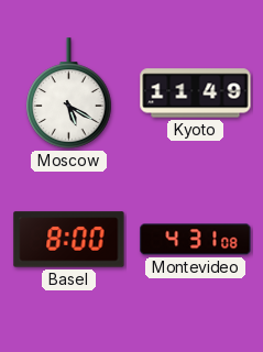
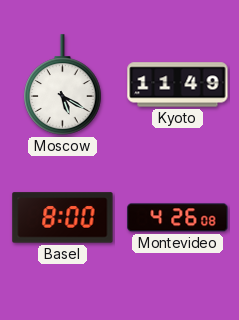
Montevideo: 4:31 -> 4:26 (178, 218)
